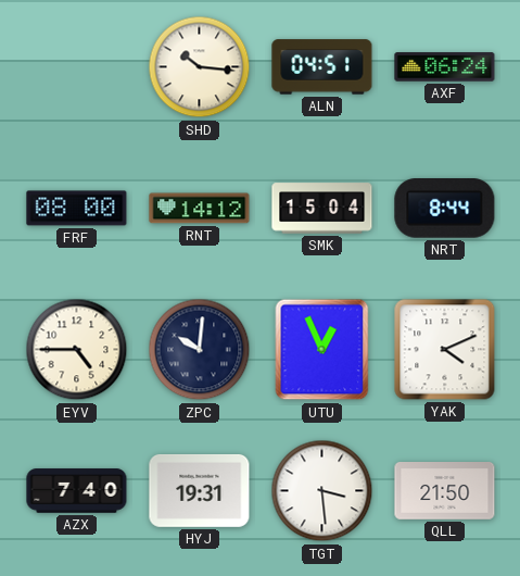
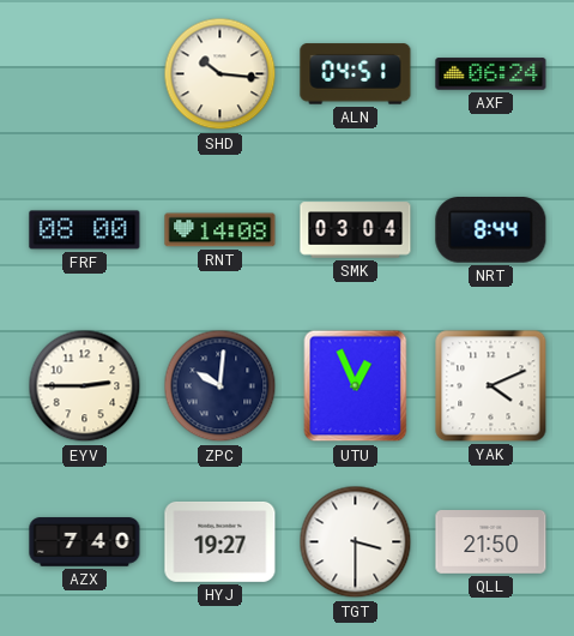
RNT: 14:12 -> 14:08 (220, 230)
SMK: 15:04 -> 03:04 (356, 230)
EYV: 4:45 -> 2:45 (85, 386)
HYJ: 19:31 -> 19:27 (220, 541)
TGT: 3:29 -> 3:30 (356, 542)
